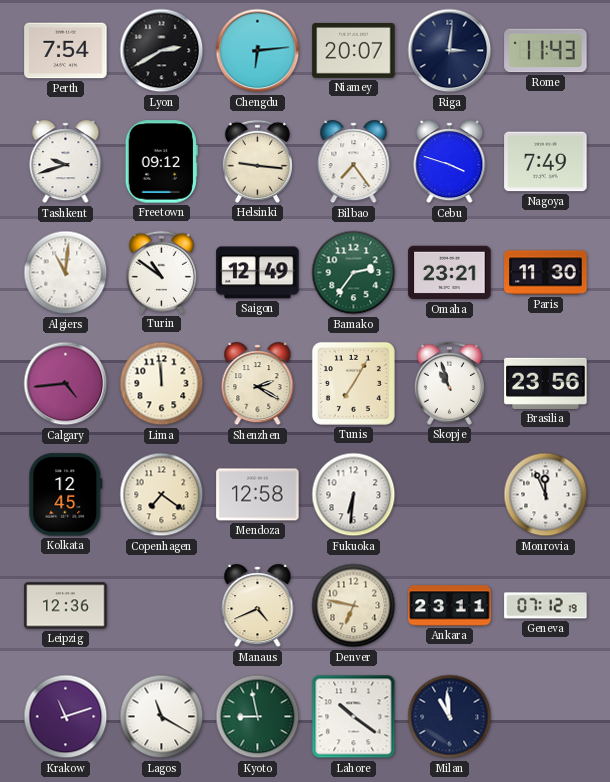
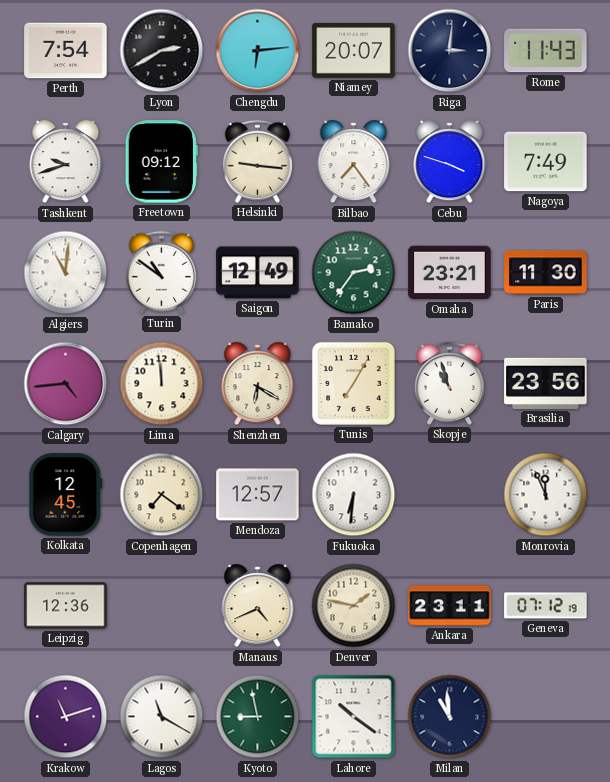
Shenzhen: 2:20 -> 6:20 (258, 384)
Mendoza: 12:58 -> 12:57 (258, 495)
Denver: 6:47 -> 1:47 (354, 606)
